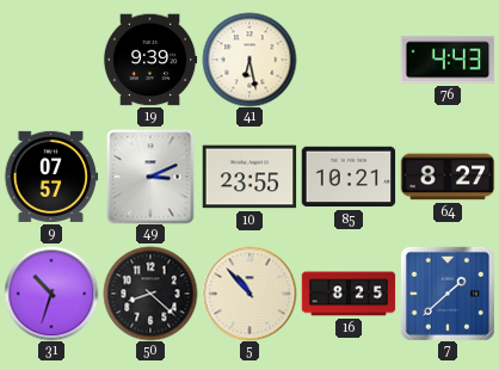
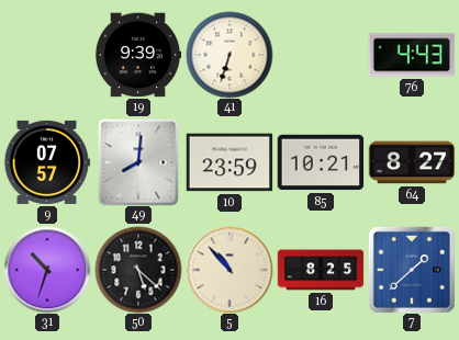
41: 6:28 -> 6:33 (229, 55)
49: 3:11 -> 8:01 (138, 162)
10: 23:55 -> 23:59 (229, 162)
50: 8:22 -> 5:22 (138, 270)
